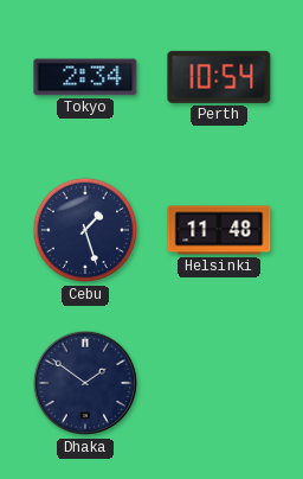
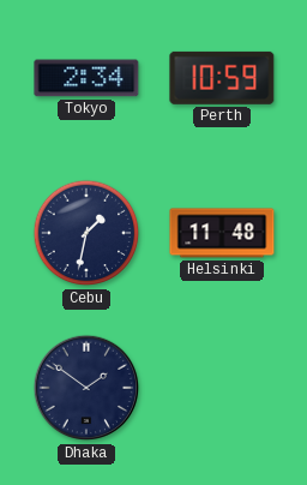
Perth: 10:54 -> 10:59 (222, 78)
Cebu: 1:27 -> 1:32 (86, 233)
